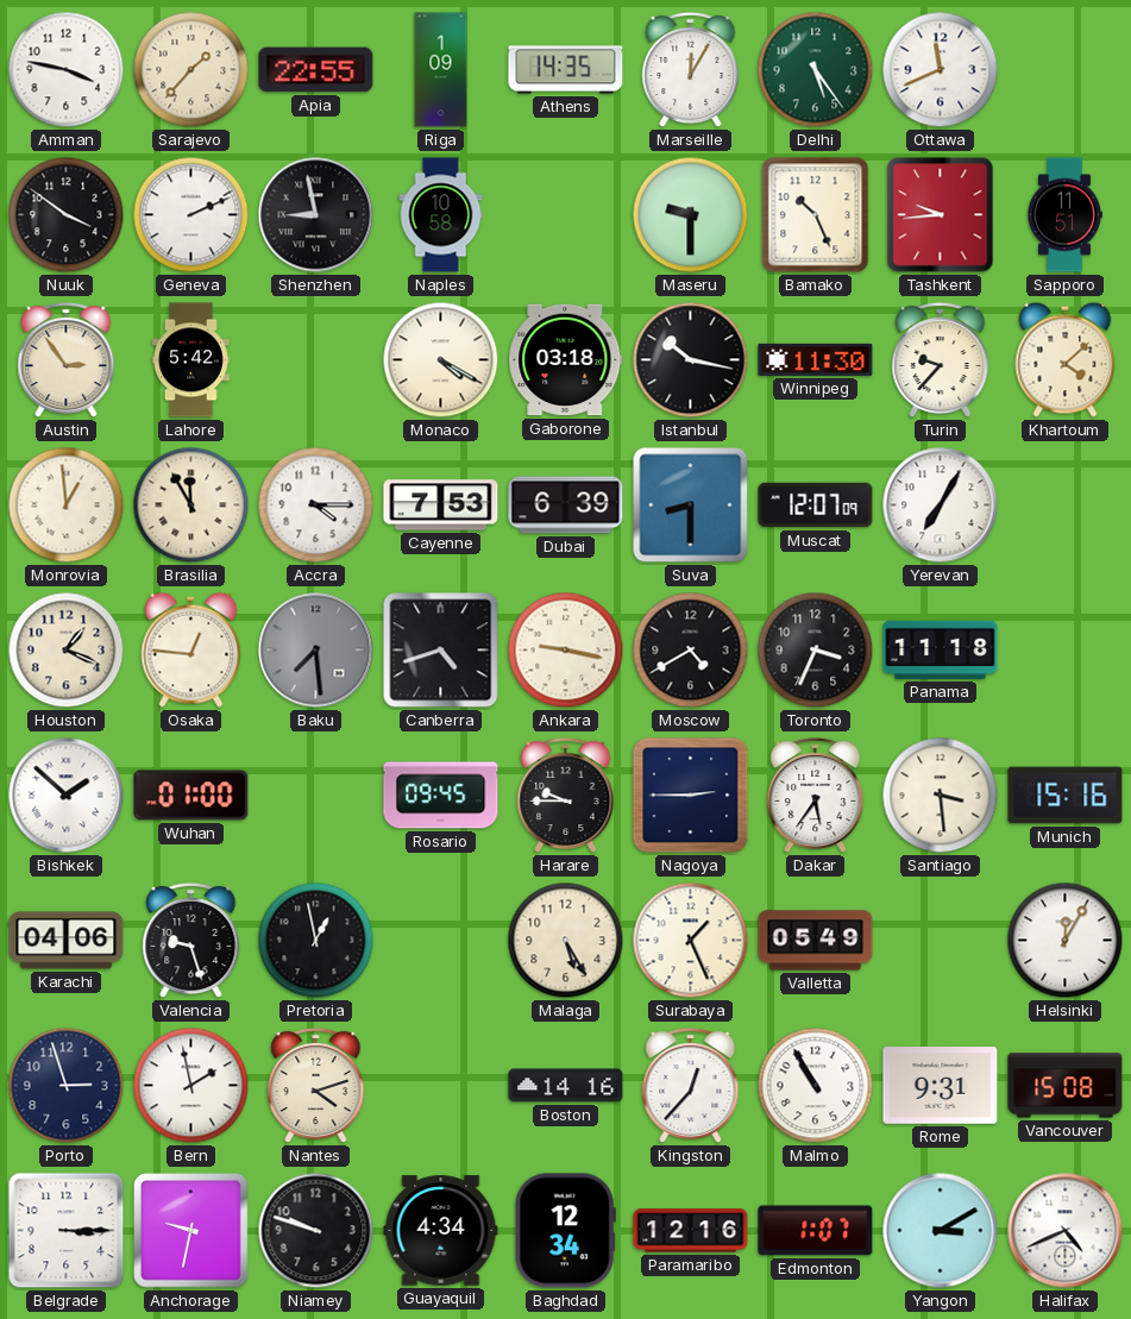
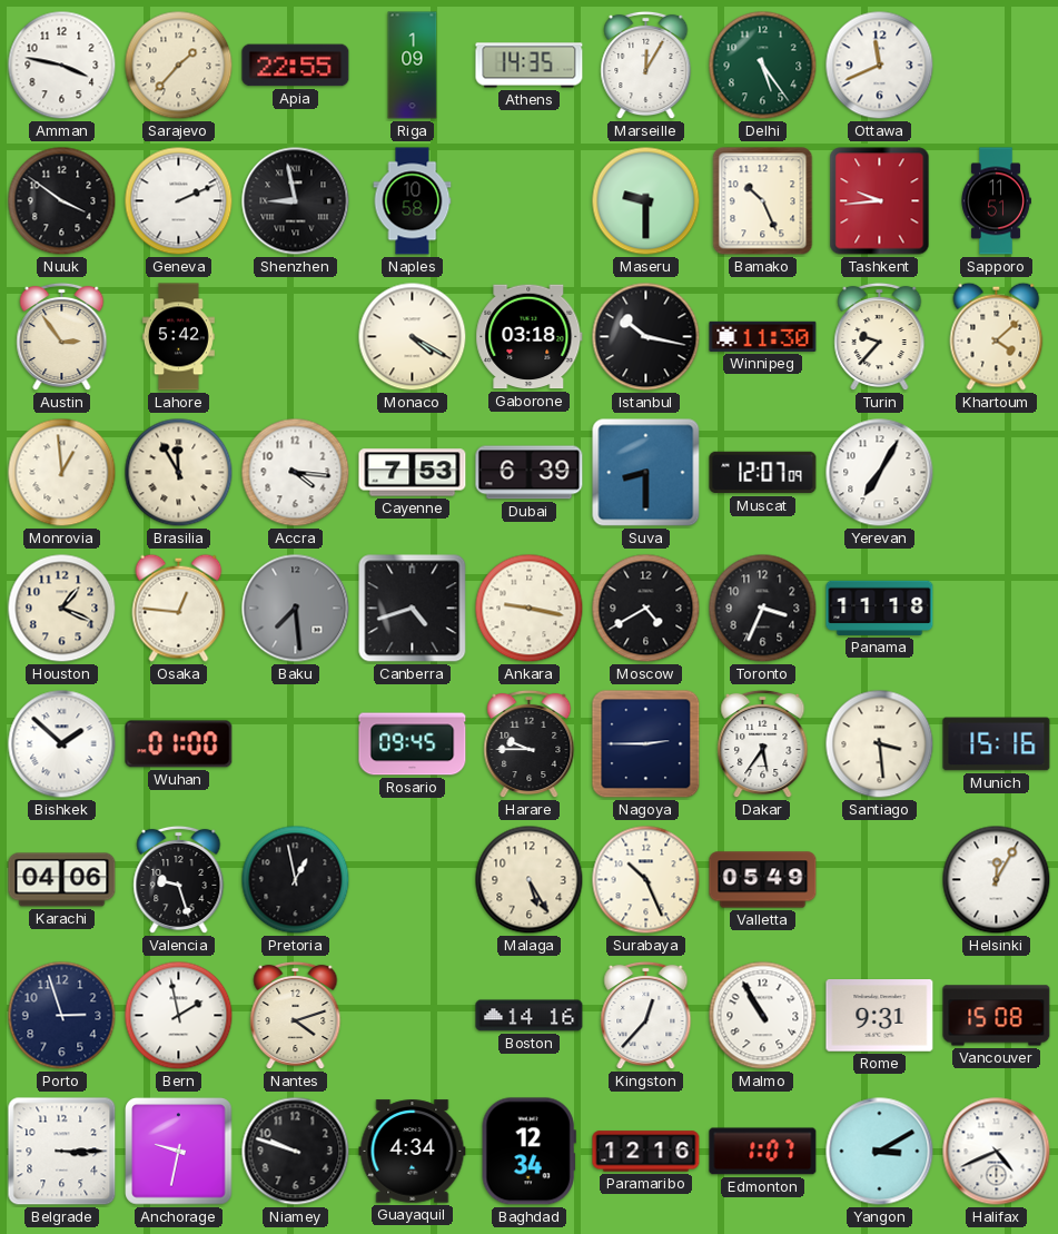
Accra: 4:15 -> 4:16 (296, 473)
Surabaya: 1:26 -> 10:26 (646, 880)
